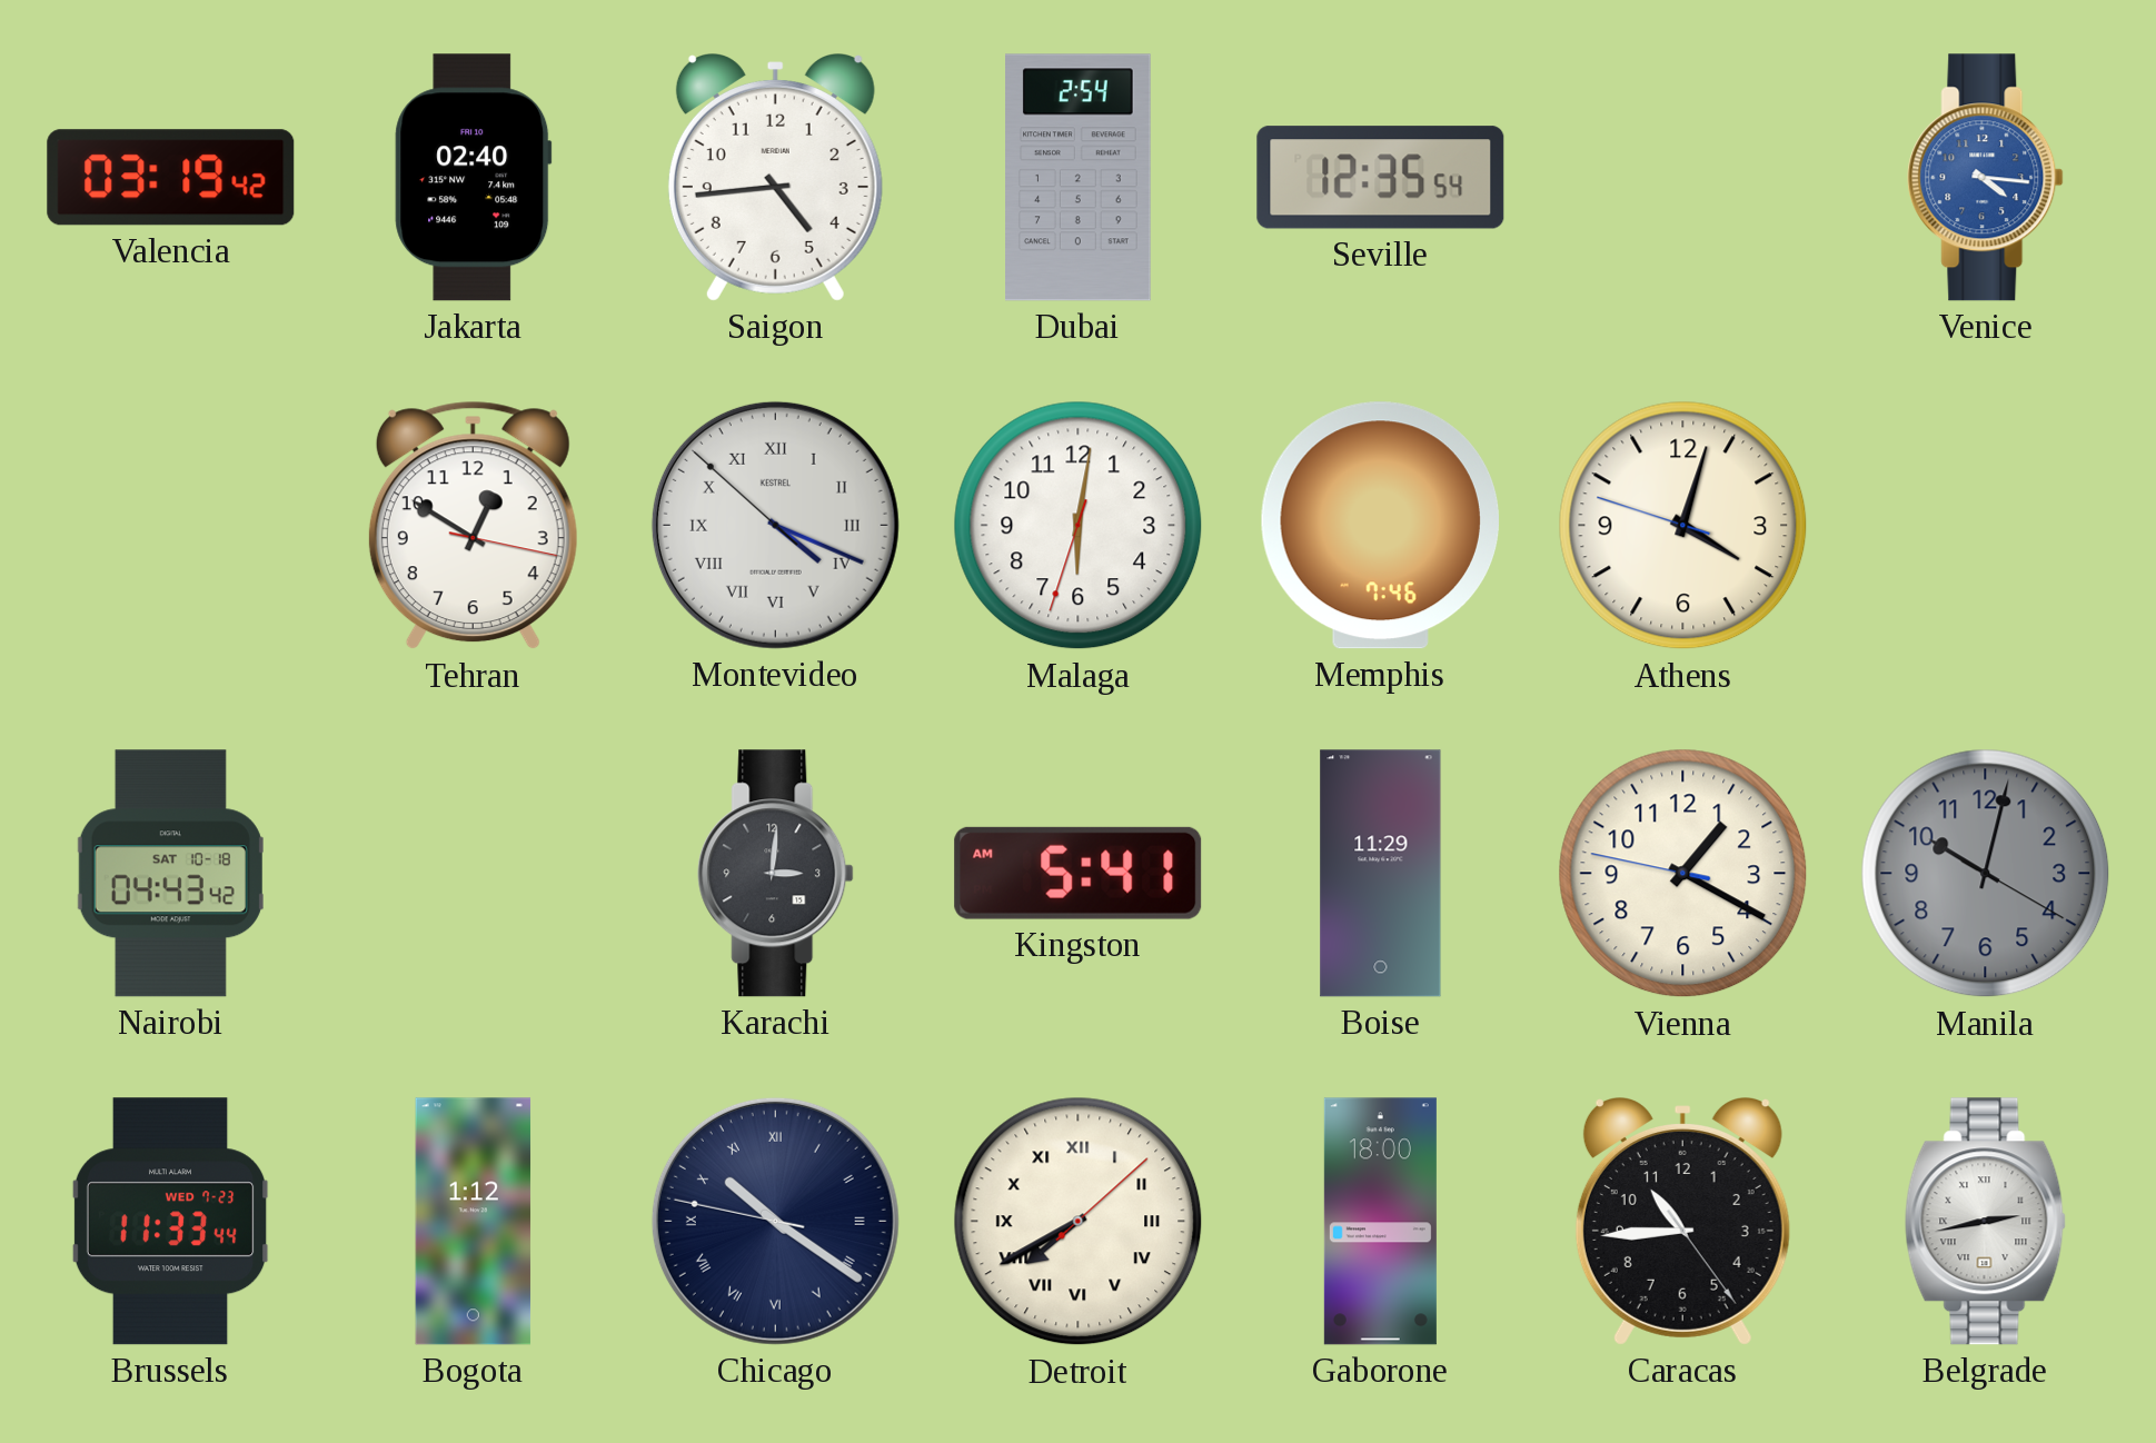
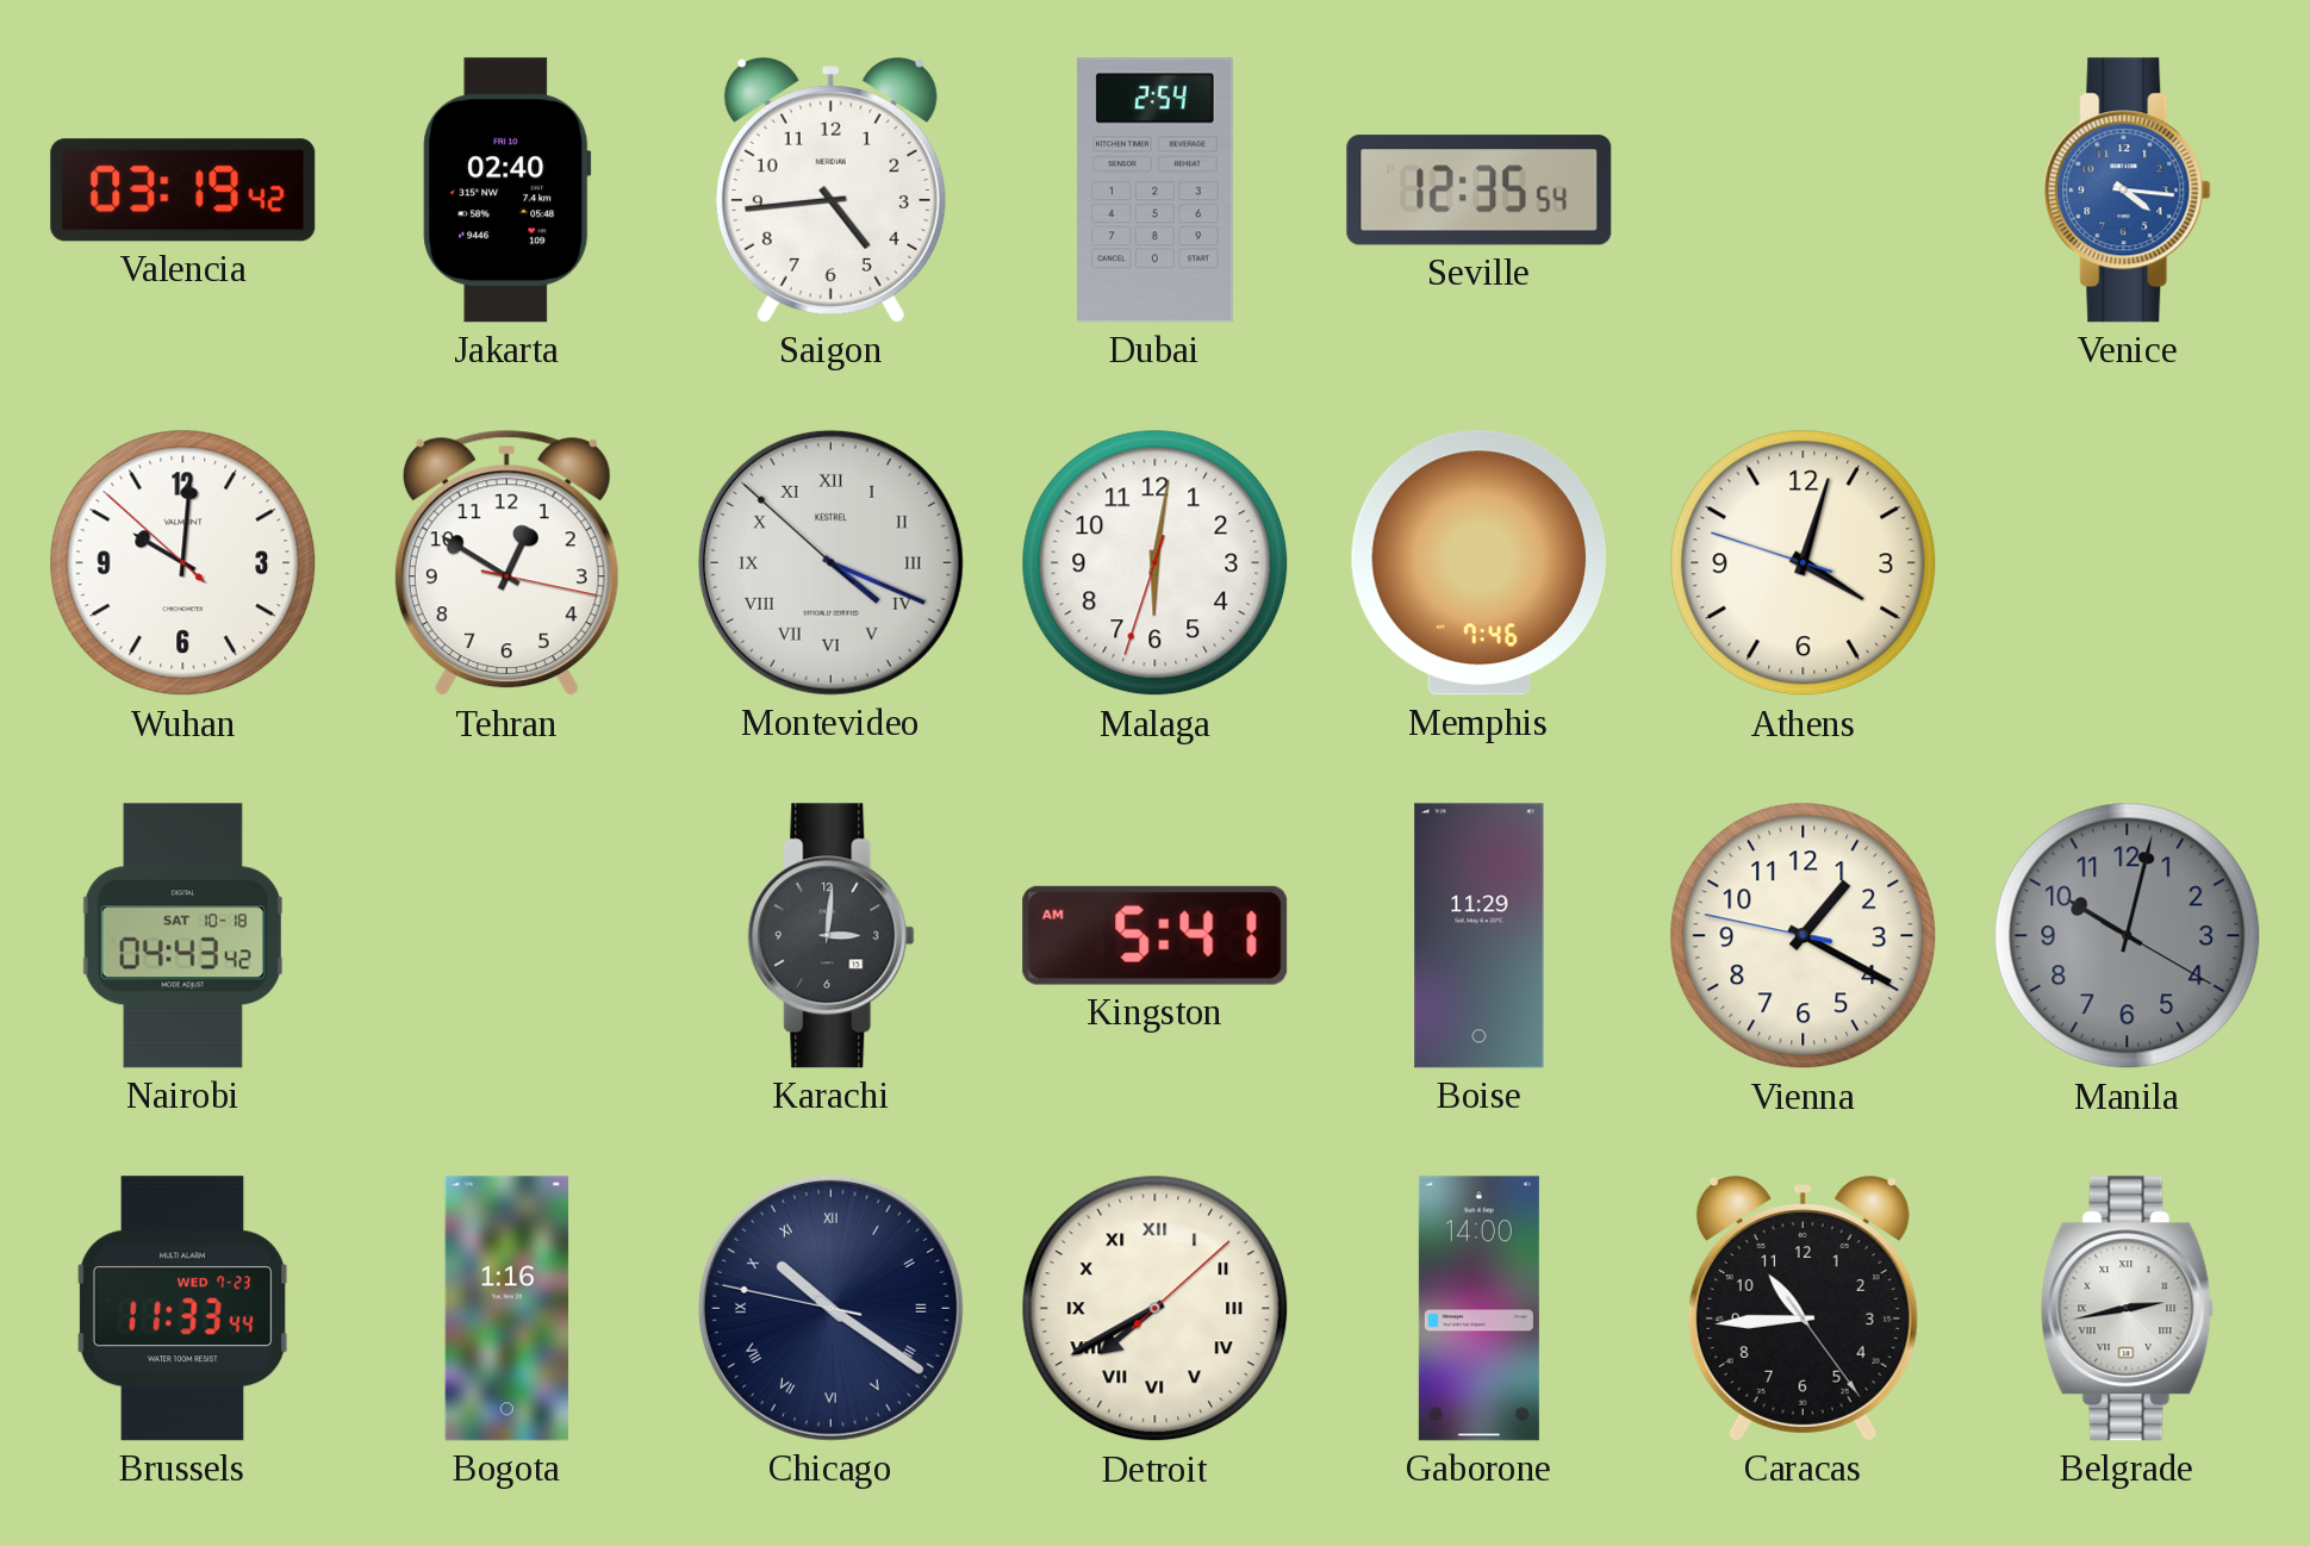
Wuhan: none -> 10:00 (183, 563)
Bogota: 1:12 -> 1:16 (508, 1309)
Gaborone: 18:00 -> 14:00 (1478, 1309)
